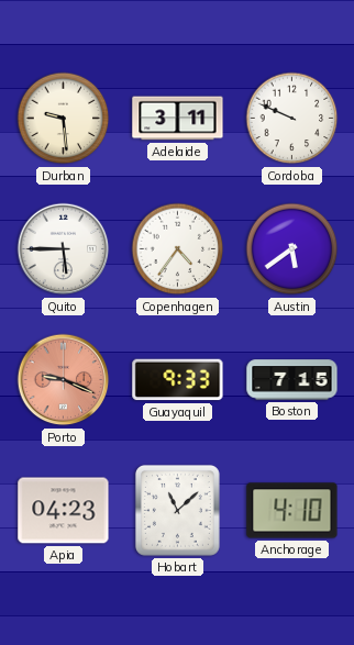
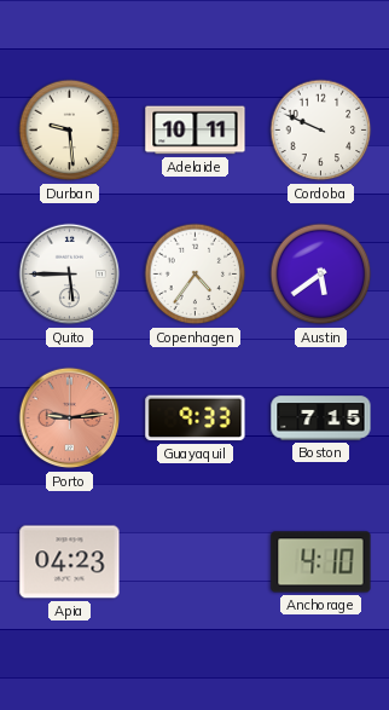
Adelaide: 3:11 -> 10:11 (196, 131)
Porto: 9:19 -> 9:14 (70, 419)
Hobart: 11:08 -> none (177, 510)
